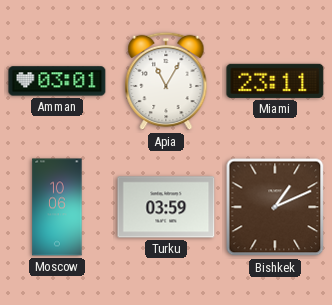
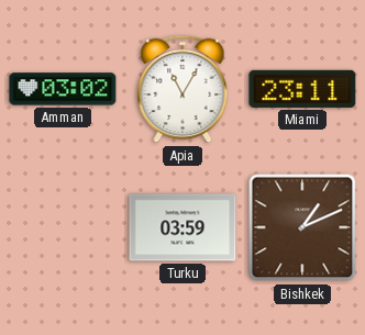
Amman: 03:01 -> 03:02 (63, 89)
Moscow: 10:06 -> none (57, 207)
